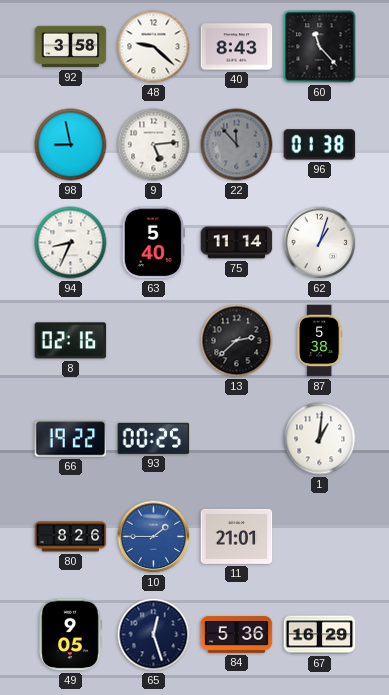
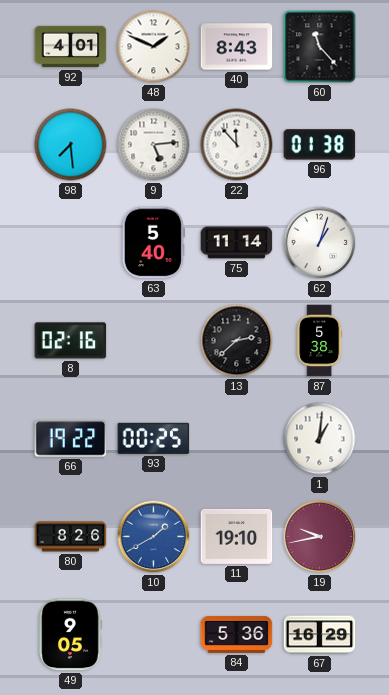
92: 3:58 -> 4:01 (71, 47)
48: 9:22 -> 1:49 (154, 47)
98: 8:58 -> 7:29 (71, 145)
22 dial: grey -> white (237, 145)
94: 8:34 -> none (71, 243)
10: 1:45 -> 1:40 (154, 537)
11: 21:01 -> 19:10 (237, 536)
19: none -> 9:43 (320, 537)
65: 12:27 -> none (154, 635)
